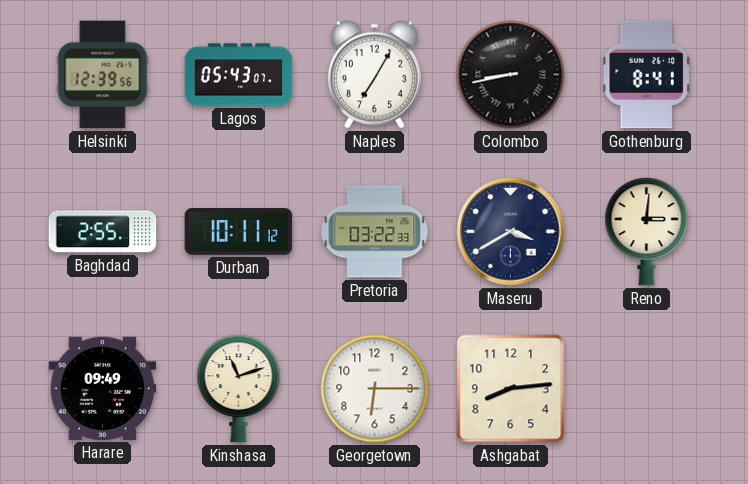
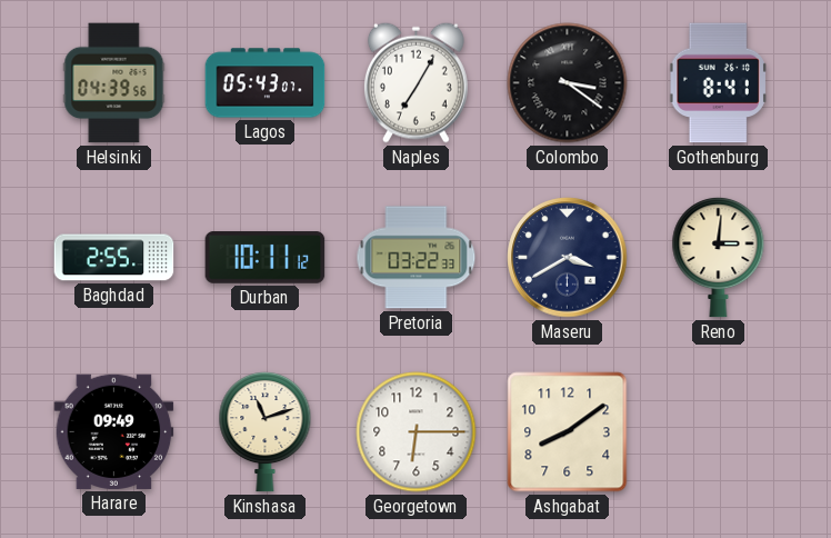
Helsinki: 12:39 -> 04:39 (114, 83)
Colombo: 8:43 -> 3:21 (568, 83)
Ashgabat: 8:14 -> 8:09 (568, 432)
